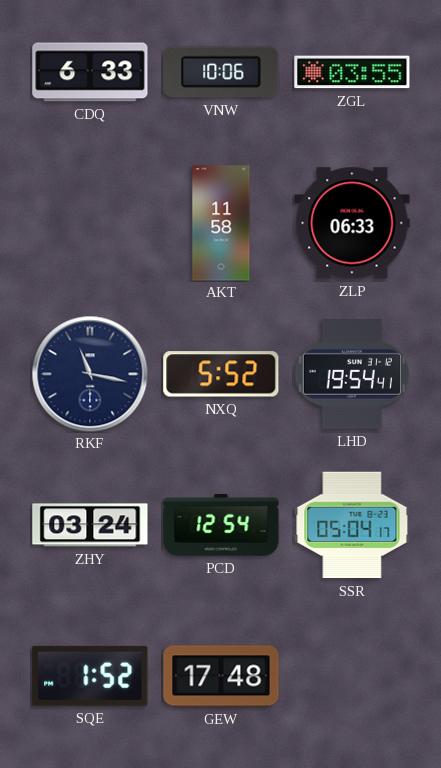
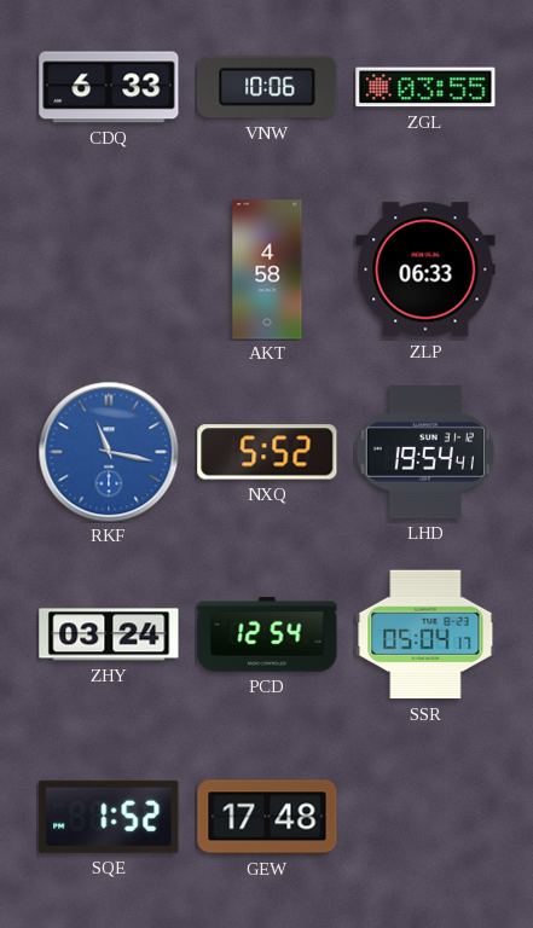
AKT: 11:58 -> 4:58 (267, 269)
RKF dial: navy -> blue (109, 452)
